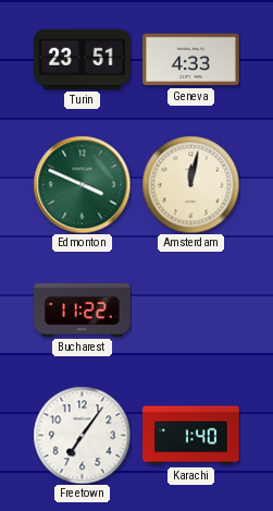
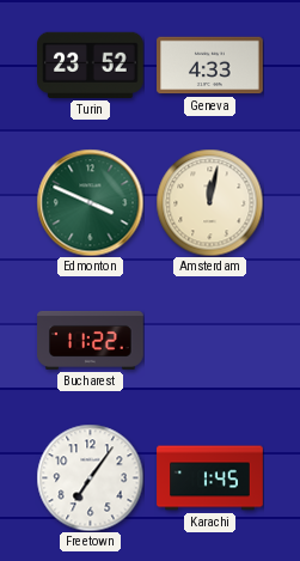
Turin: 23:51 -> 23:52 (91, 65)
Karachi: 1:40 -> 1:45 (210, 478)
